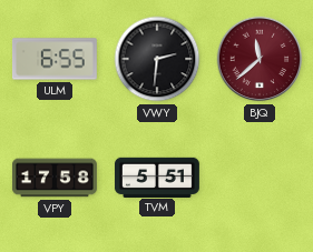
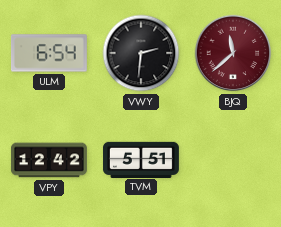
ULM: 6:55 -> 6:54 (49, 53)
VPY: 17:58 -> 12:42 (49, 160)
